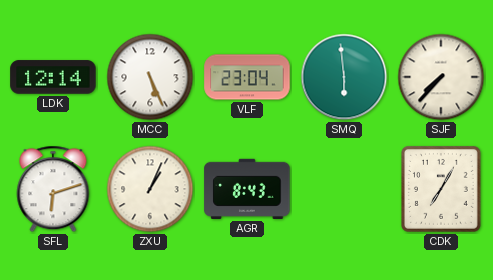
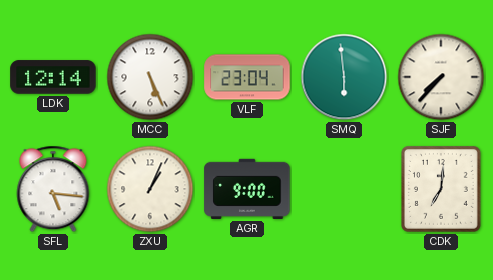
SFL: 6:12 -> 5:16 (53, 189)
AGR: 8:43 -> 9:00 (247, 189)
CDK: 7:05 -> 7:01 (441, 189)
